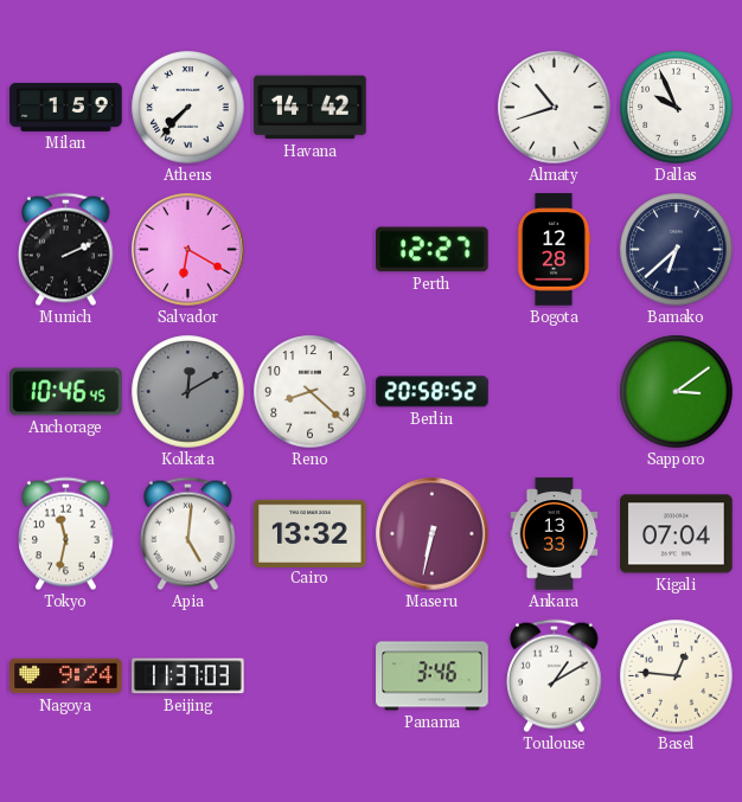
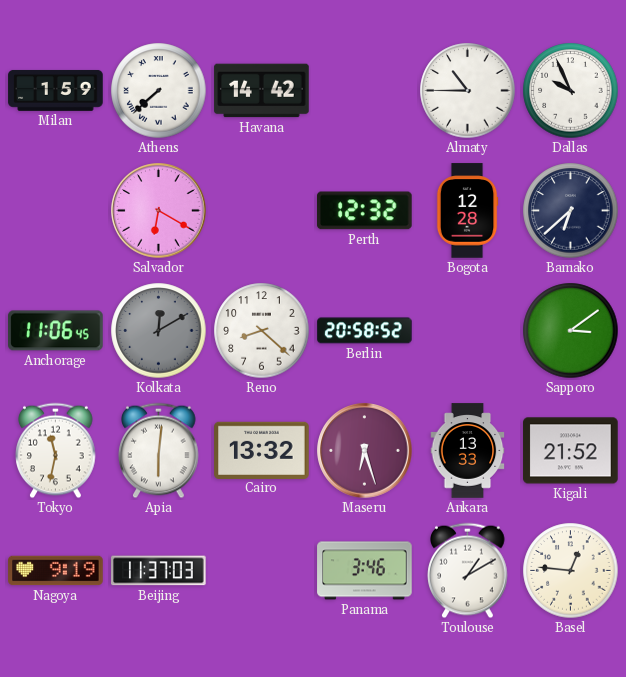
Athens: 7:37 -> 7:38 (159, 91)
Almaty: 10:42 -> 10:45 (468, 91)
Munich: 2:11 -> none (66, 250)
Perth: 12:27 -> 12:32 (365, 211)
Anchorage: 10:46 -> 11:06 (56, 331)
Apia: 5:01 -> 6:01 (159, 451)
Maseru: 6:32 -> 6:27 (365, 451)
Kigali: 07:04 -> 21:52 (571, 451)
Nagoya: 9:24 -> 9:19 (56, 571)
